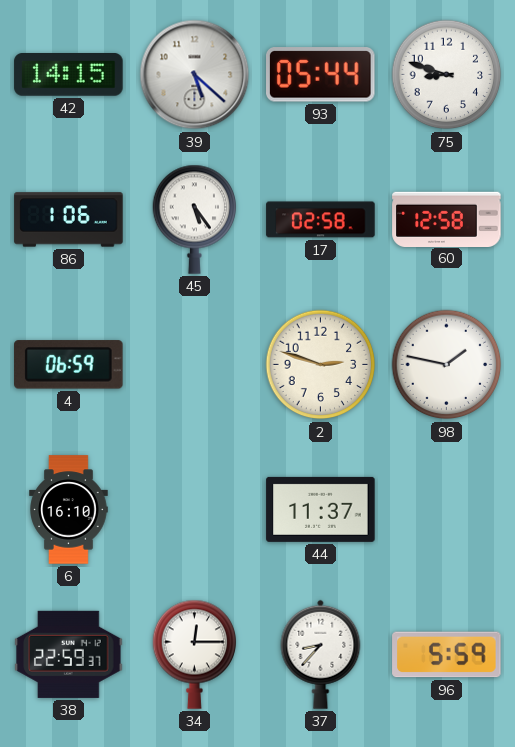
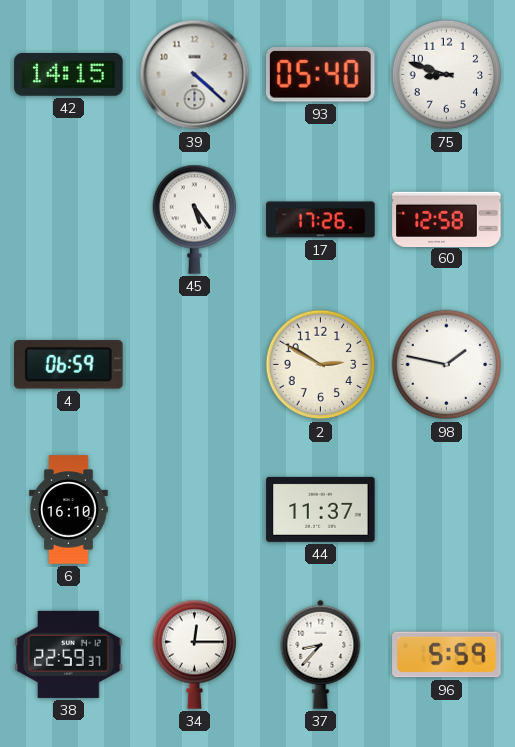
39: 5:22 -> 4:22 (195, 75)
93: 05:44 -> 05:40 (321, 75)
86: 1:06 -> none (69, 220)
17: 02:58 -> 17:26 (321, 220)
2: 2:48 -> 2:50 (321, 365)
